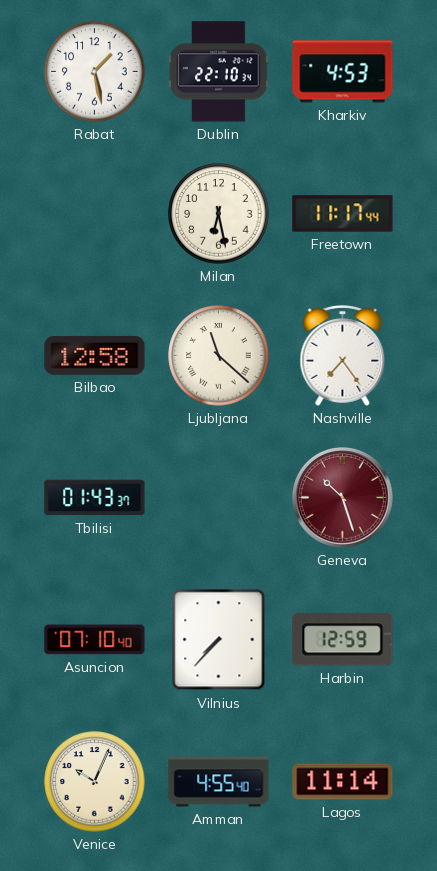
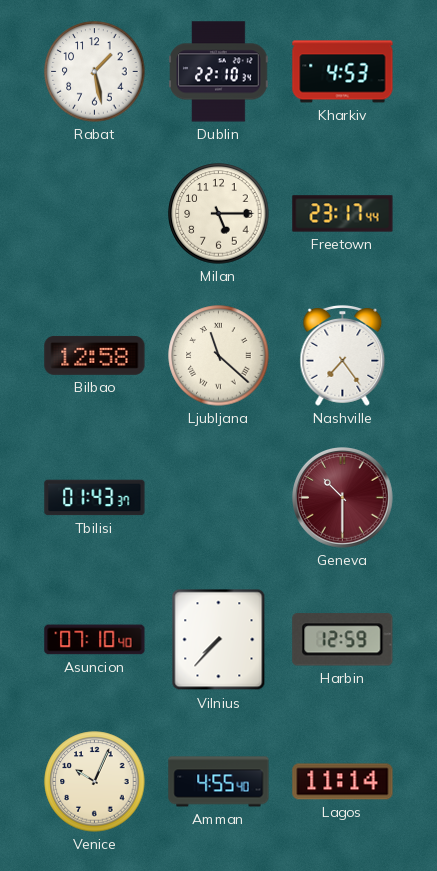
Milan: 6:28 -> 5:15 (219, 214)
Freetown: 11:17 -> 23:17 (343, 214)
Geneva: 10:27 -> 10:30 (343, 498)
